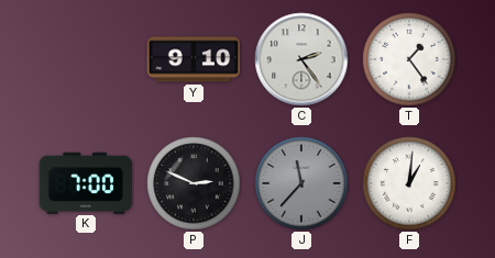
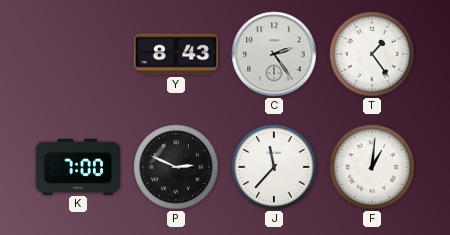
Y: 9:10 -> 8:43 (176, 54)
J dial: grey -> white (274, 167)
